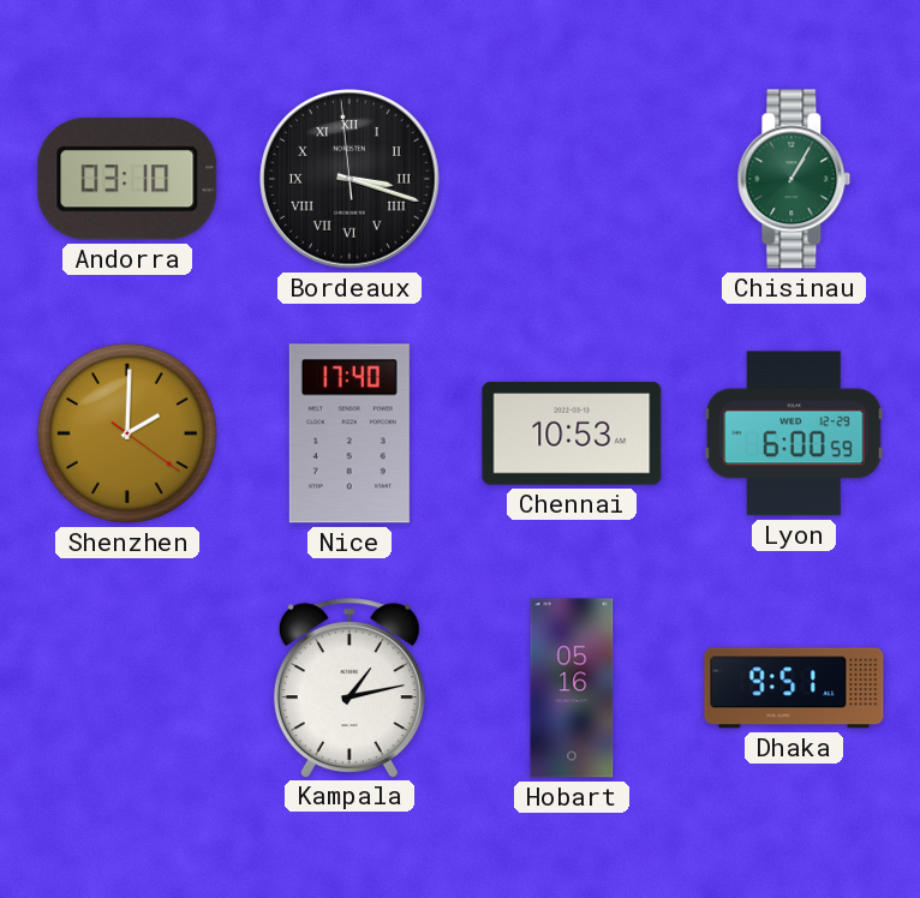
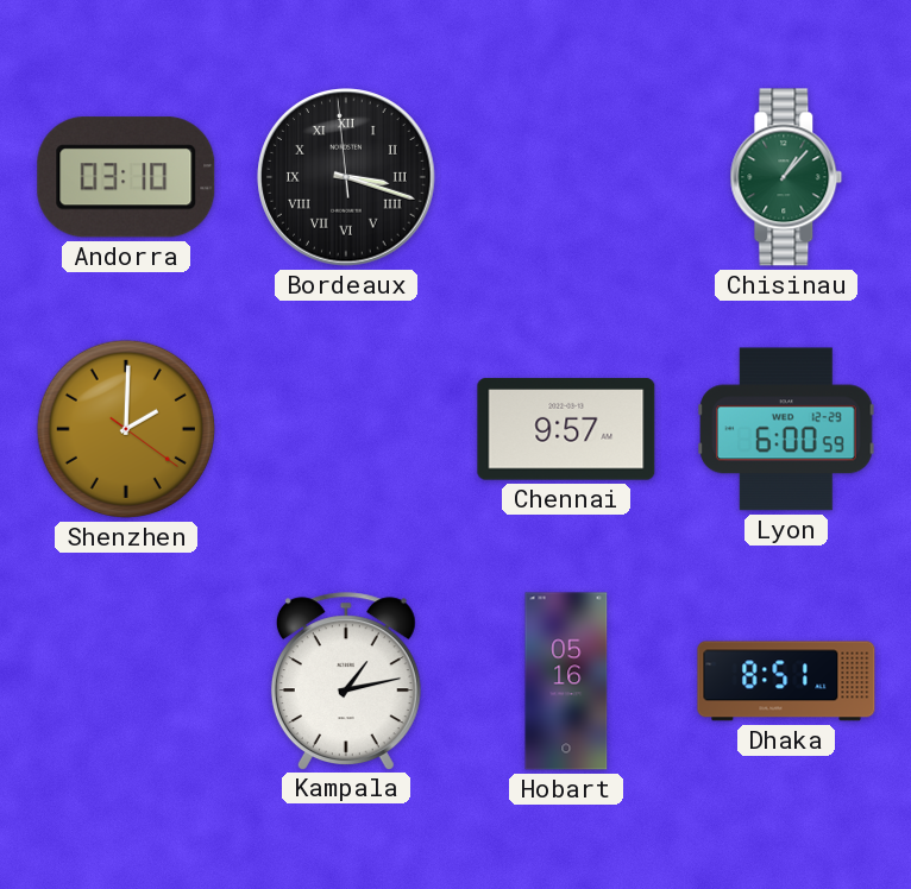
Chisinau: 1:05 -> 1:07 (786, 177)
Nice: 17:40 -> none (350, 433)
Chennai: 10:53 -> 9:57 (566, 429)
Dhaka: 9:51 -> 8:51 (786, 681)
